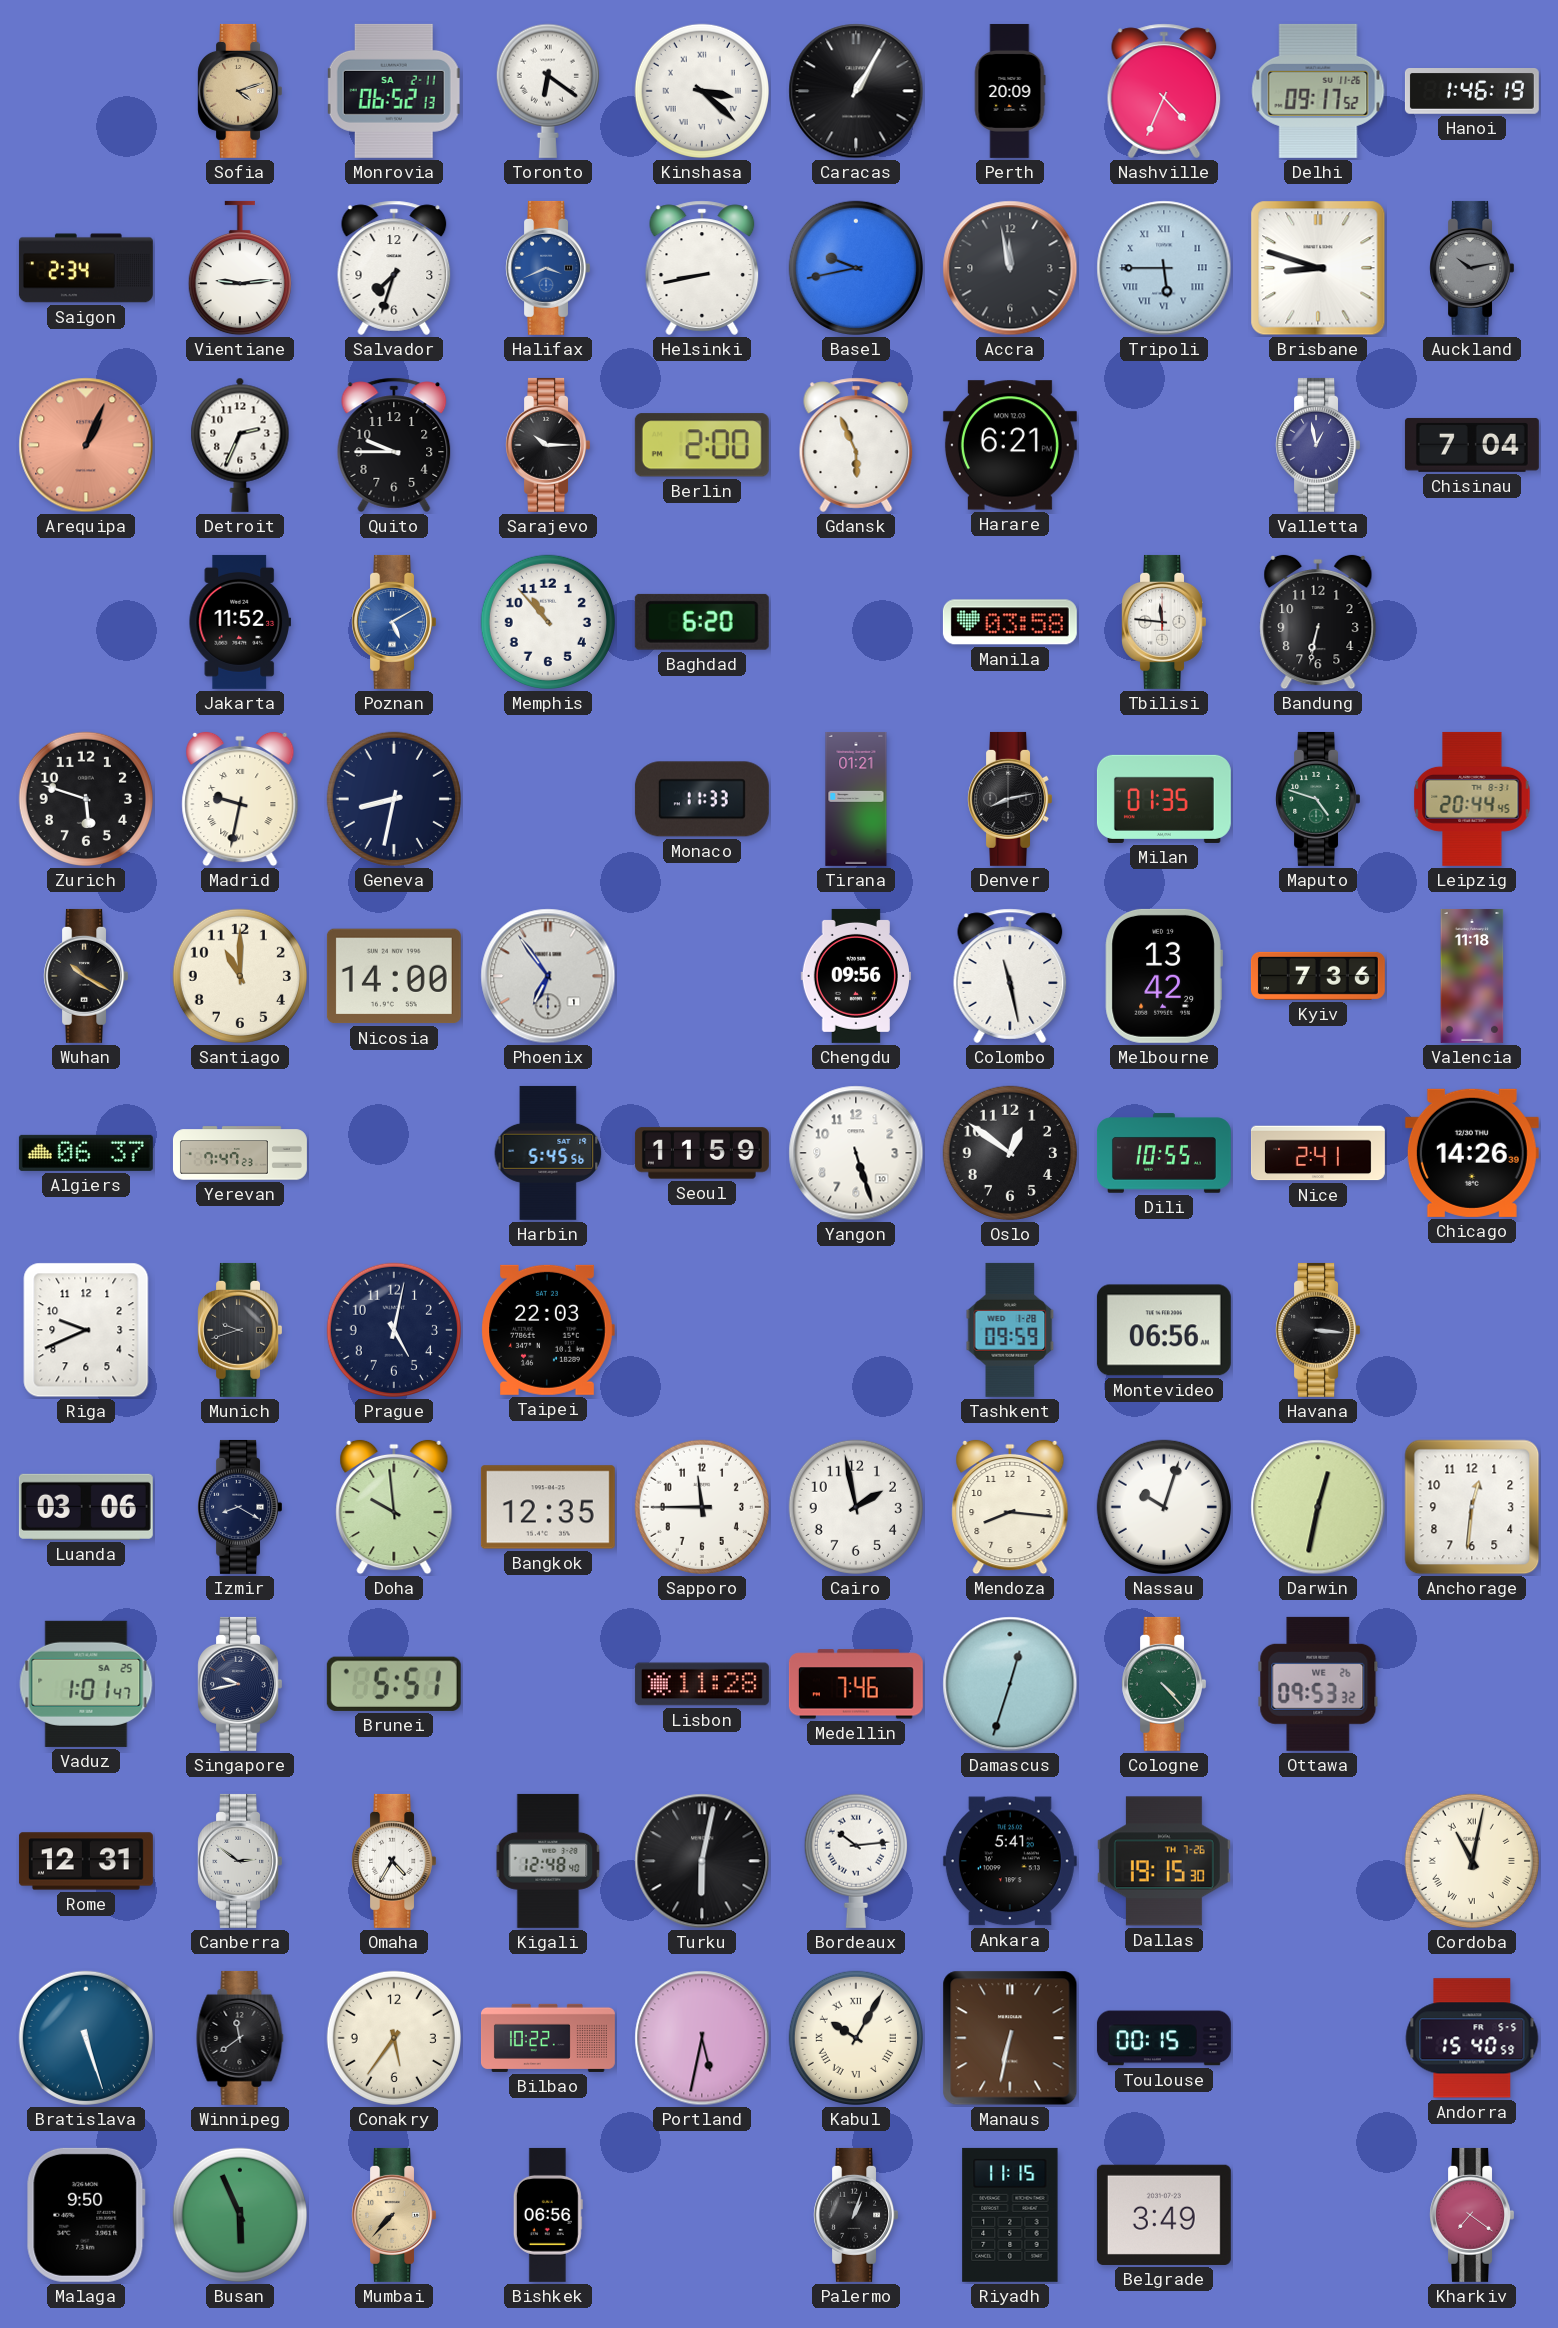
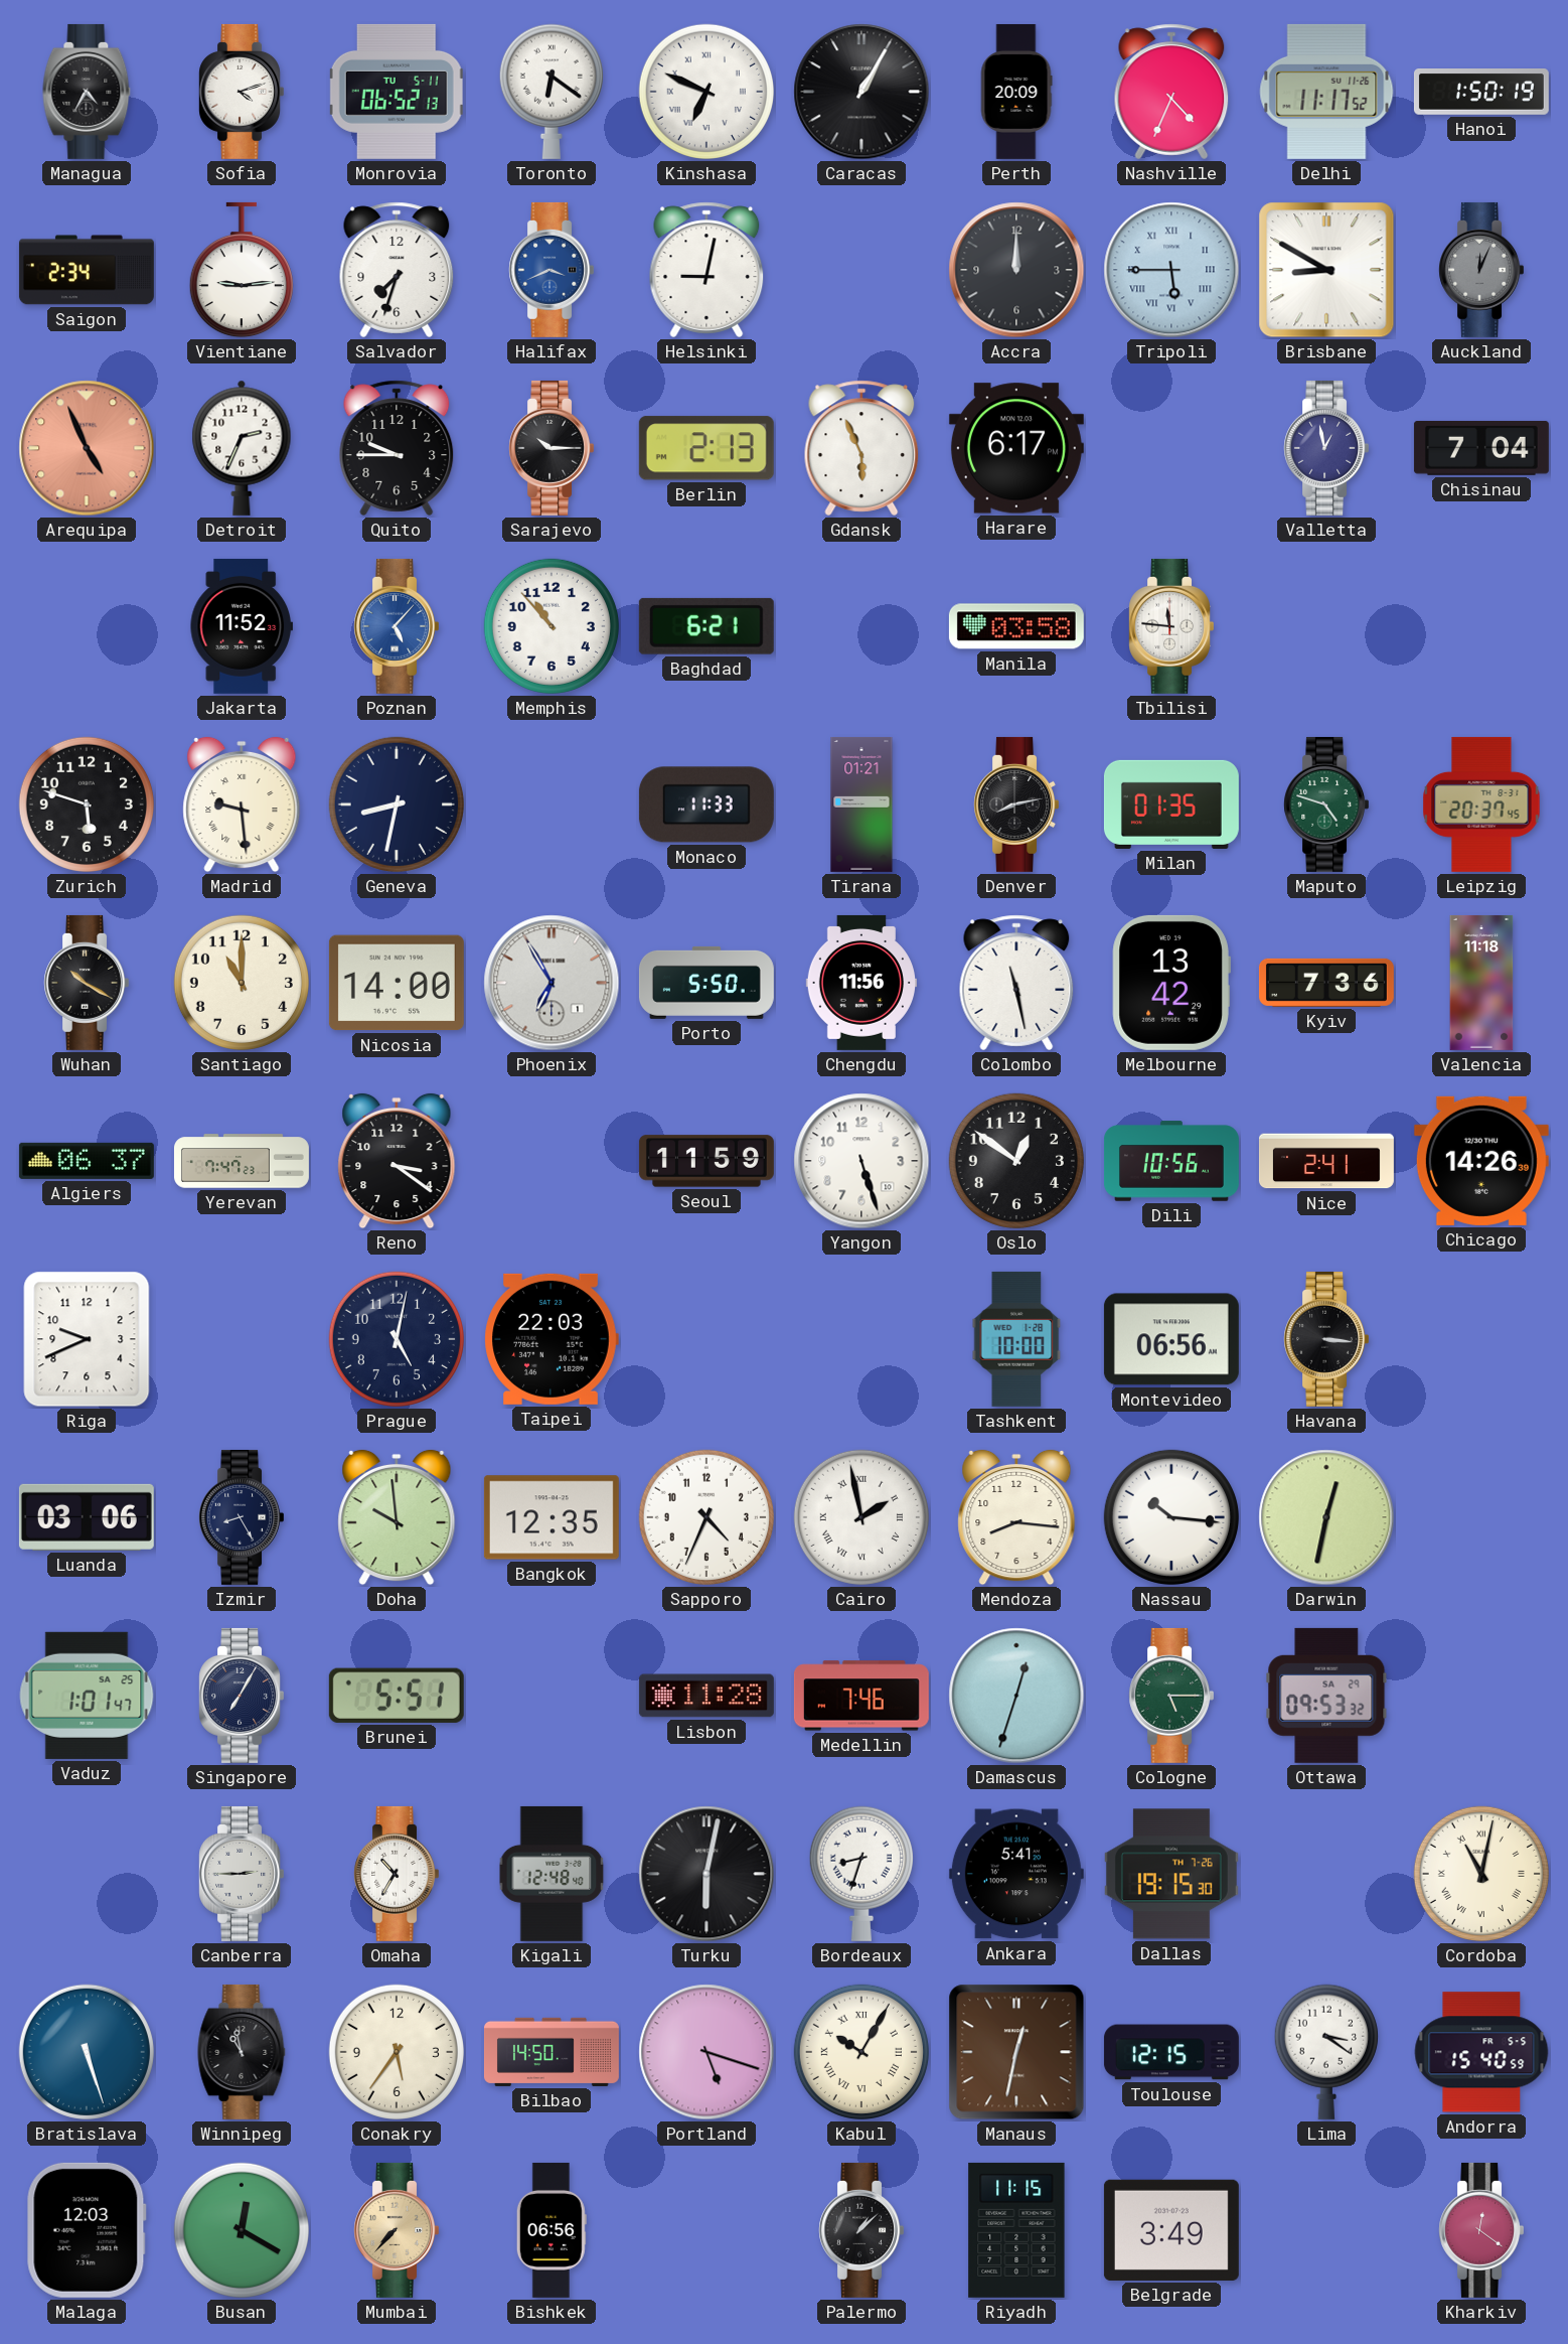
Managua: none -> 4:35 (87, 92)
Sofia dial: champagne -> white (241, 92)
Monrovia date: SA 2-11 -> TU 5-11 (397, 92)
Kinshasa: 3:22 -> 6:49 (707, 92)
Delhi: 09:17 -> 11:17 (1326, 92)
Hanoi: 1:46 -> 1:50 (1481, 93)
Helsinki: 8:43 -> 9:02 (707, 270)
Basel: 9:43 -> none (856, 268)
Accra: 11:58 -> 12:00 (1016, 270)
Brisbane: 8:48 -> 8:50 (1326, 270)
Auckland: 10:13 -> 12:04 (1480, 270)
Arequipa: 1:04 -> 4:56 (87, 448)
Berlin: 2:00 -> 2:13 (707, 448)
Harare: 6:21 -> 6:17 (1016, 448)
Poznan: 5:10 -> 5:07 (396, 626)
Baghdad: 6:20 -> 6:21 (707, 626)
Bandung: 6:32 -> none (1318, 622)
Madrid: 9:32 -> 9:29 (242, 804)
Leipzig: 20:44 -> 20:37 (1481, 804)
Phoenix: 6:54 -> 6:55 (552, 983)
Porto: none -> 5:50 (707, 983)
Chengdu: 09:56 -> 11:56 (860, 983)
Reno: none -> 3:21 (397, 1161)
Harbin: 5:45 -> none (548, 1153)
Dili: 10:55 -> 10:56 (1171, 1161)
Munich: 9:42 -> none (239, 1330)
Tashkent: 09:59 -> 10:00 (1016, 1339)
Izmir: 8:20 -> 8:25 (241, 1517)
Sapporo: 11:45 -> 4:34 (707, 1517)
Cairo numerals: Arabic -> Roman (861, 1517)
Nassau: 10:03 -> 10:16 (1171, 1517)
Anchorage: 12:31 -> none (1472, 1507)
Singapore: 9:43 -> 7:05 (241, 1696)
Cologne: 4:23 -> 5:15 (1170, 1696)
Ottawa date: WE 26 -> SA 29 (1326, 1696)
Rome: 12:31 -> none (86, 1861)
Canberra: 2:51 -> 2:45 (241, 1874)
Omaha: 4:35 -> 10:35 (396, 1874)
Bordeaux: 10:14 -> 8:33 (861, 1874)
Winnipeg: 11:39 -> 10:58 (242, 2052)
Bilbao: 10:22 -> 14:50 (552, 2052)
Portland: 5:32 -> 5:18 (707, 2052)
Manaus: 6:32 -> 12:32 (1016, 2052)
Toulouse: 00:15 -> 12:15 (1171, 2052)
Lima: none -> 3:21 (1326, 2052)
Malaga: 9:50 -> 12:03 (87, 2230)
Busan: 5:56 -> 12:20 (242, 2230)
Palermo: 1:03 -> 1:08 (860, 2230)
Kharkiv: 7:21 -> 12:21 (1480, 2230)
